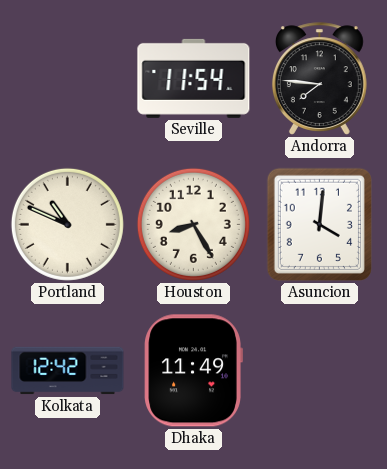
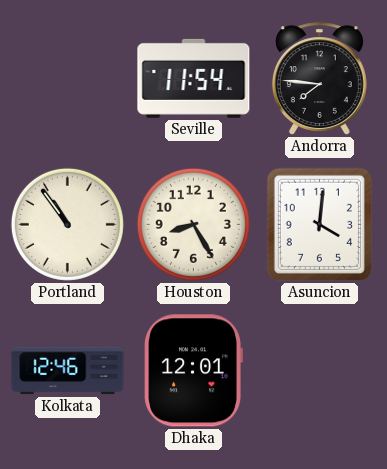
Portland: 10:49 -> 10:54 (67, 224)
Kolkata: 12:42 -> 12:46 (68, 371)
Dhaka: 11:49 -> 12:01 (193, 371)
